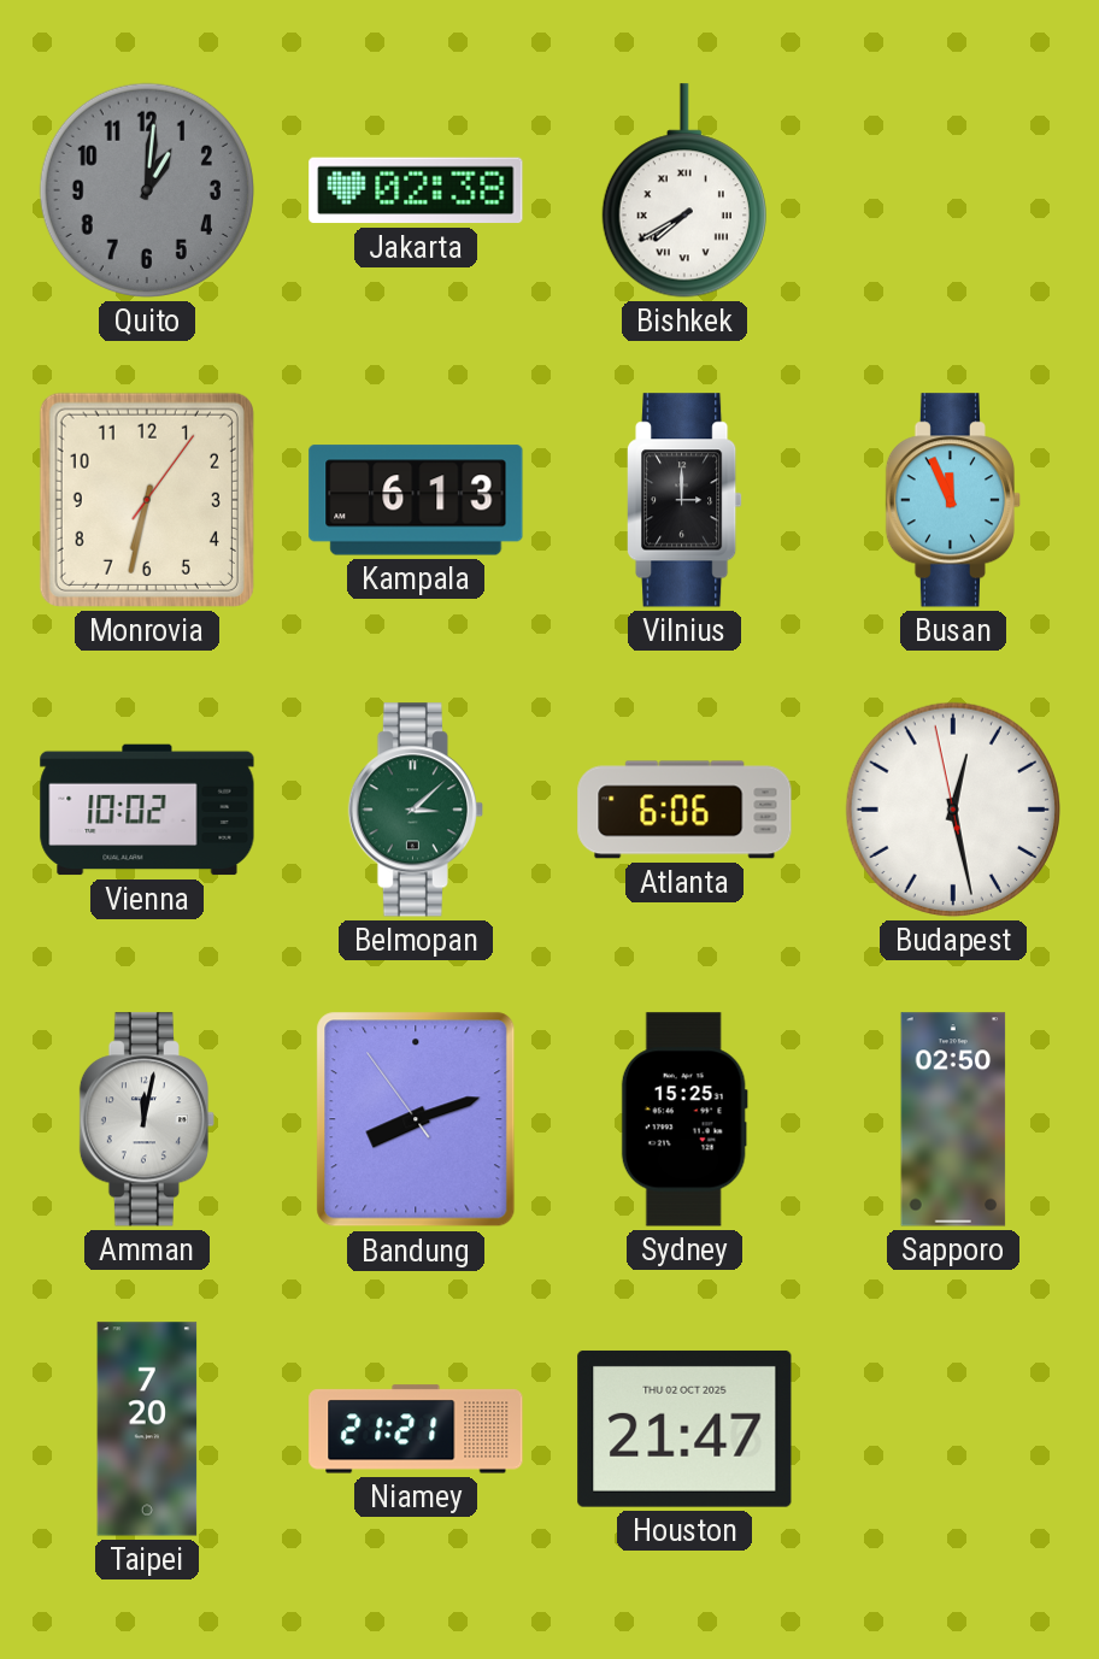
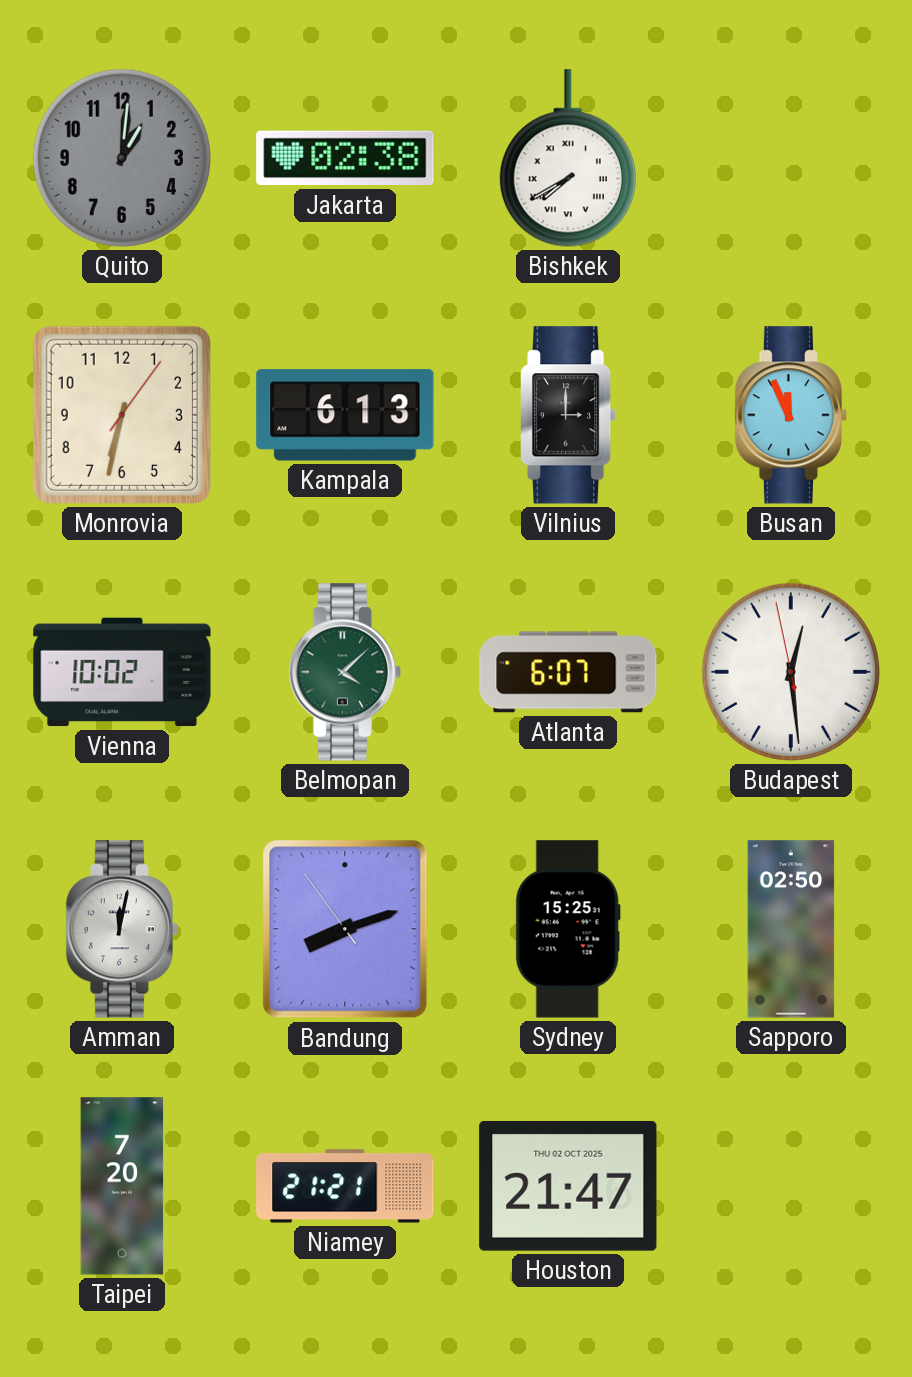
Belmopan: 3:08 -> 4:08 (344, 672)
Atlanta: 6:06 -> 6:07 (568, 672)
Budapest: 12:27 -> 12:28 (791, 672)
